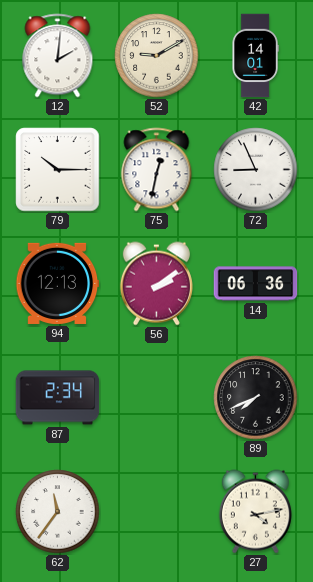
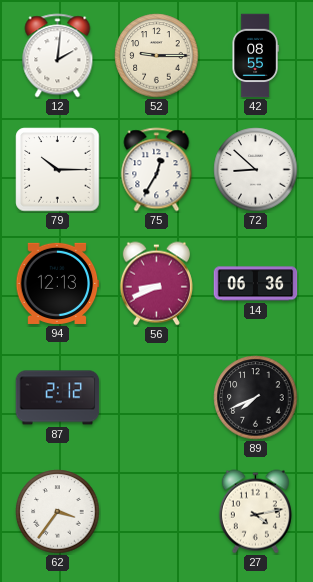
52: 9:10 -> 9:15 (157, 56)
42: 14:01 -> 08:55 (255, 56)
75: 12:32 -> 12:35 (157, 170)
72: 8:56 -> 8:52 (256, 170)
56: 2:09 -> 8:41 (156, 284)
87: 2:34 -> 2:12 (58, 398)
62: 11:36 -> 3:36 (58, 512)
